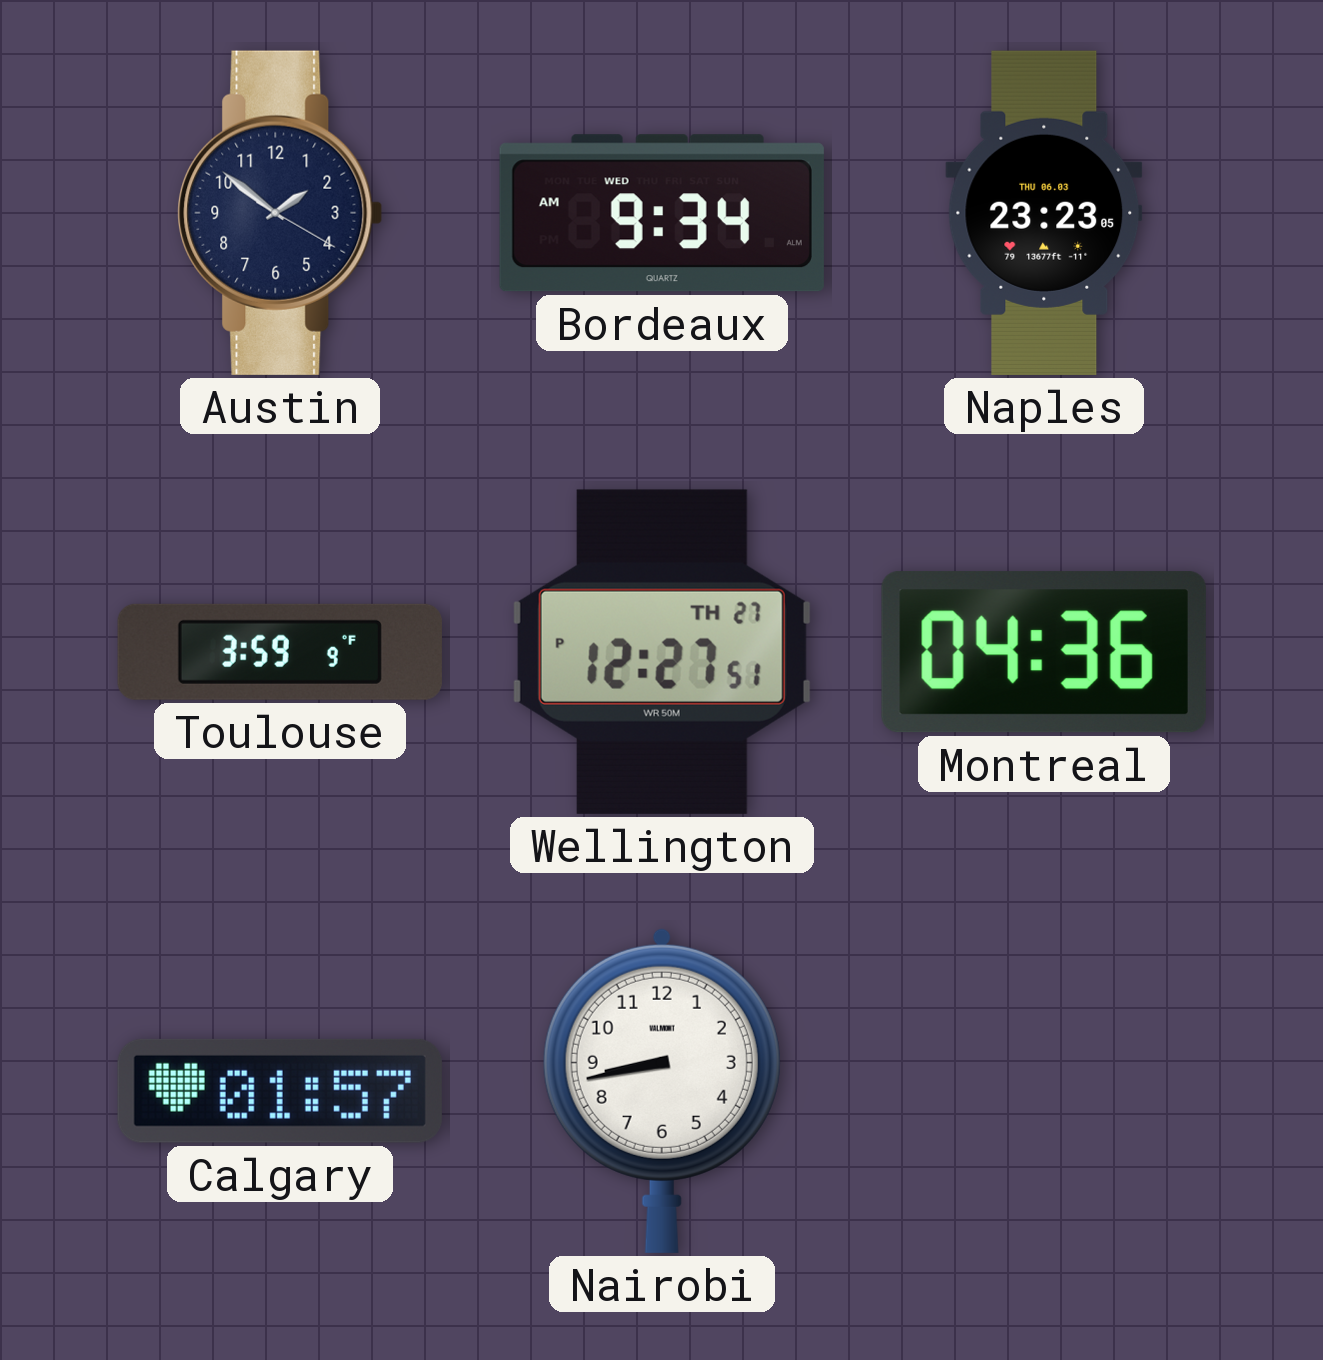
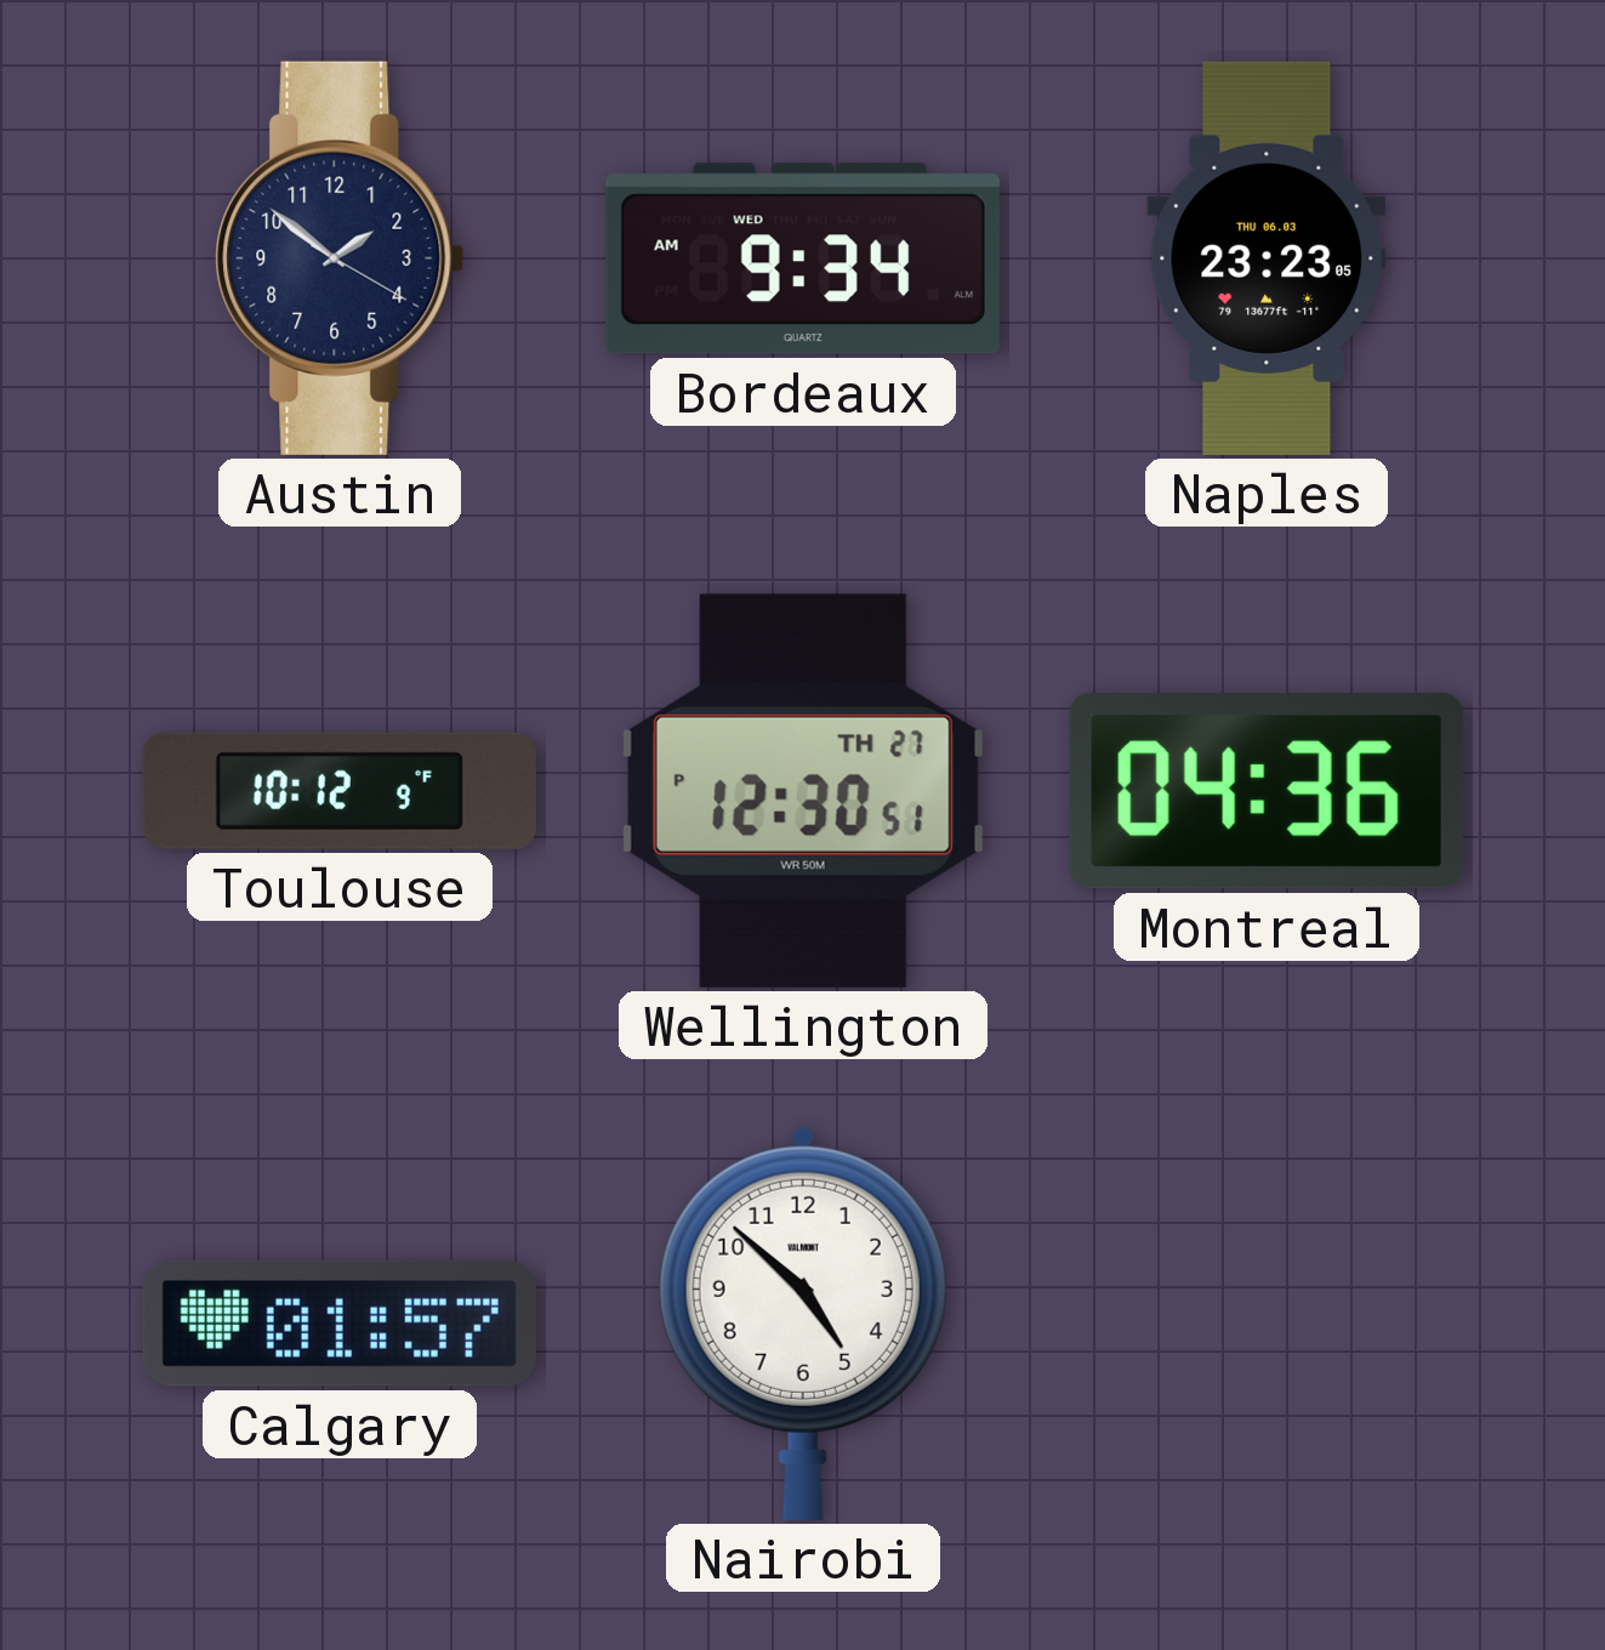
Toulouse: 3:59 -> 10:12 (340, 791)
Wellington: 12:27 -> 12:30 (803, 791)
Nairobi: 8:43 -> 4:52 (803, 1322)
